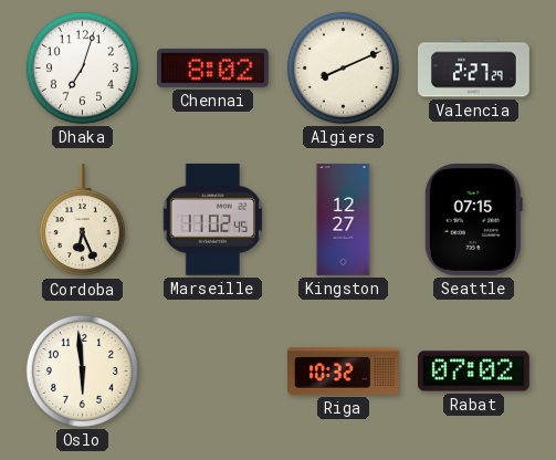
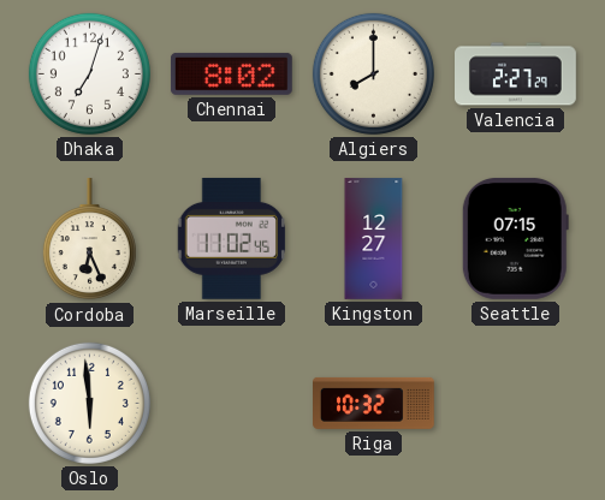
Algiers: 8:11 -> 8:00 (373, 73)
Rabat: 07:02 -> none (474, 372)
